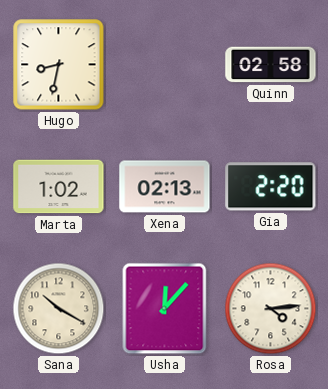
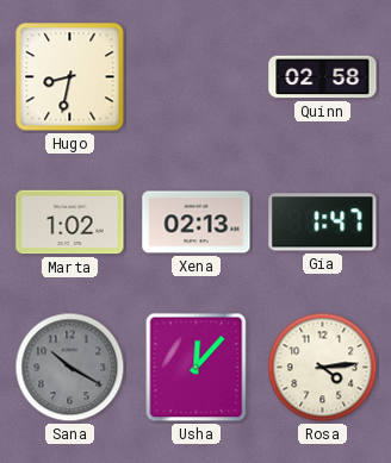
Gia: 2:20 -> 1:47 (323, 223)
Sana dial: cream -> grey (70, 368)
